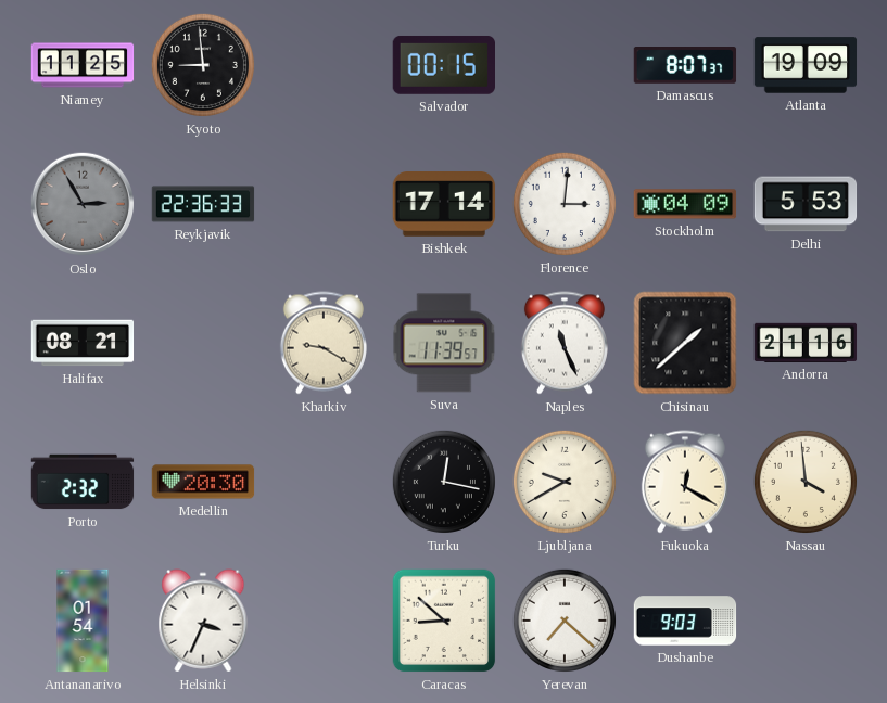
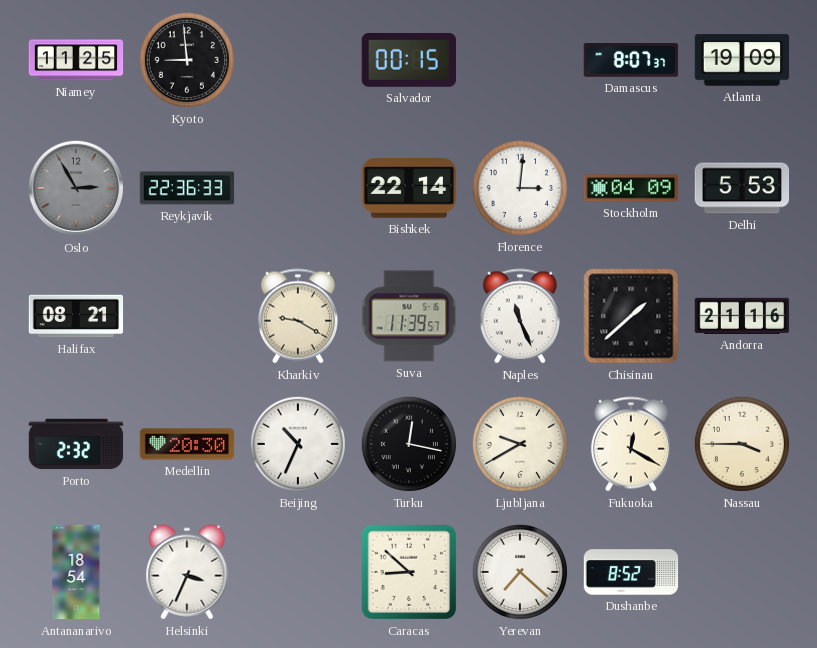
Bishkek: 17:14 -> 22:14 (409, 189)
Beijing: none -> 10:34 (298, 444)
Nassau: 3:59 -> 3:45 (742, 444)
Antananarivo: 01:54 -> 18:54 (76, 572)
Dushanbe: 9:03 -> 8:52 (631, 572)
